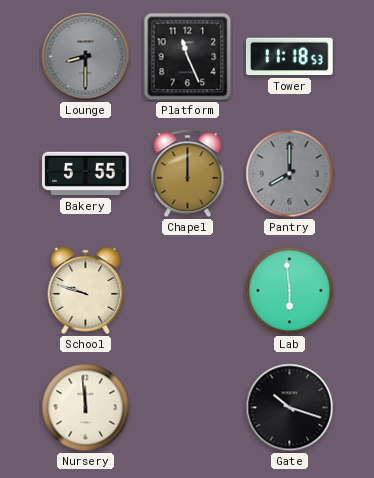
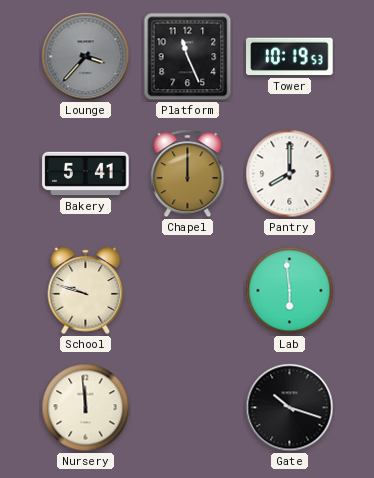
Lounge: 8:30 -> 3:37 (86, 57)
Tower: 11:18 -> 10:19 (290, 57)
Bakery: 5:55 -> 5:41 (86, 174)
Pantry dial: grey -> white (290, 174)
